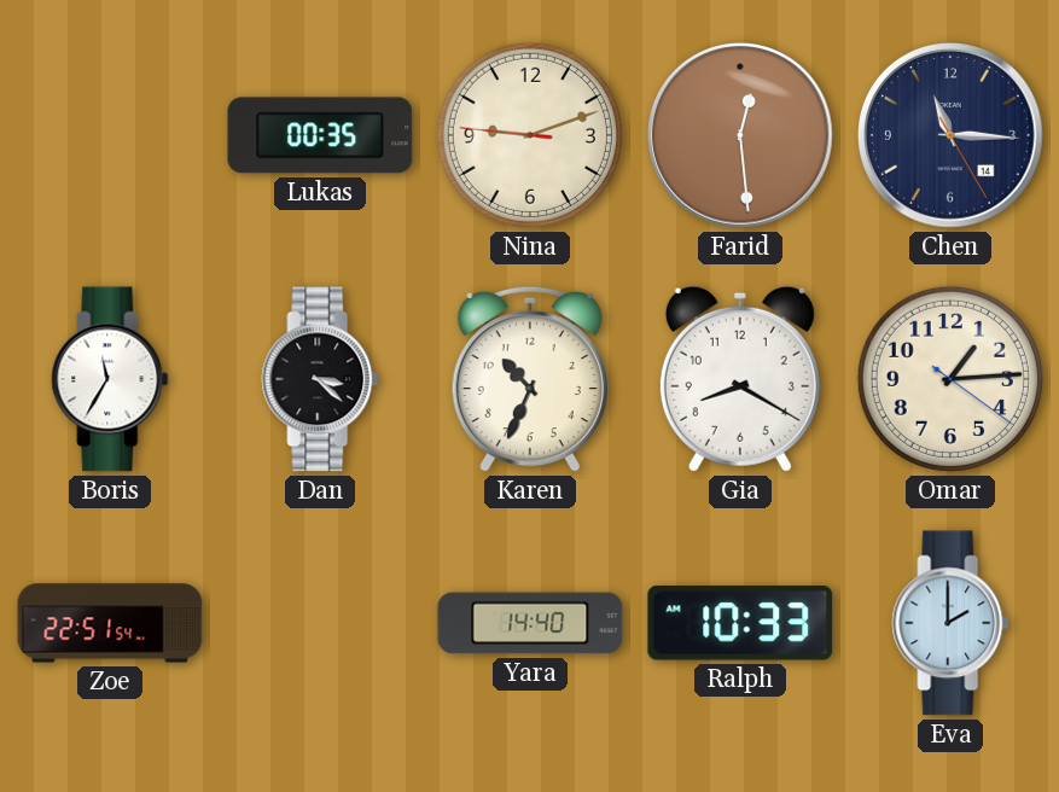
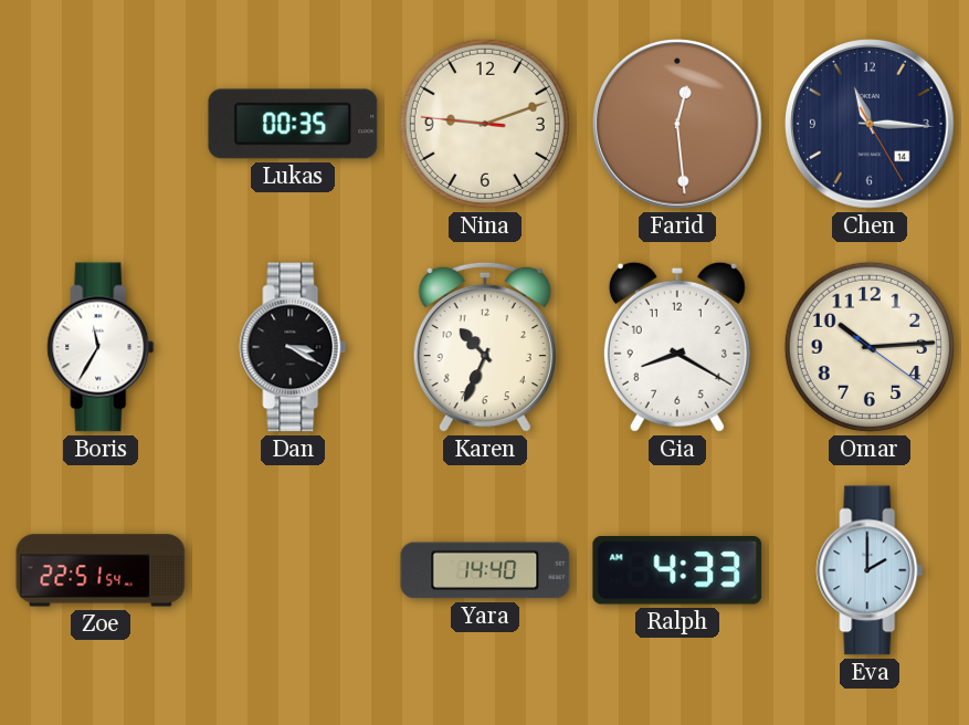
Dan: 3:22 -> 3:20 (293, 347)
Omar: 1:14 -> 10:14 (870, 347)
Ralph: 10:33 -> 4:33 (677, 571)
